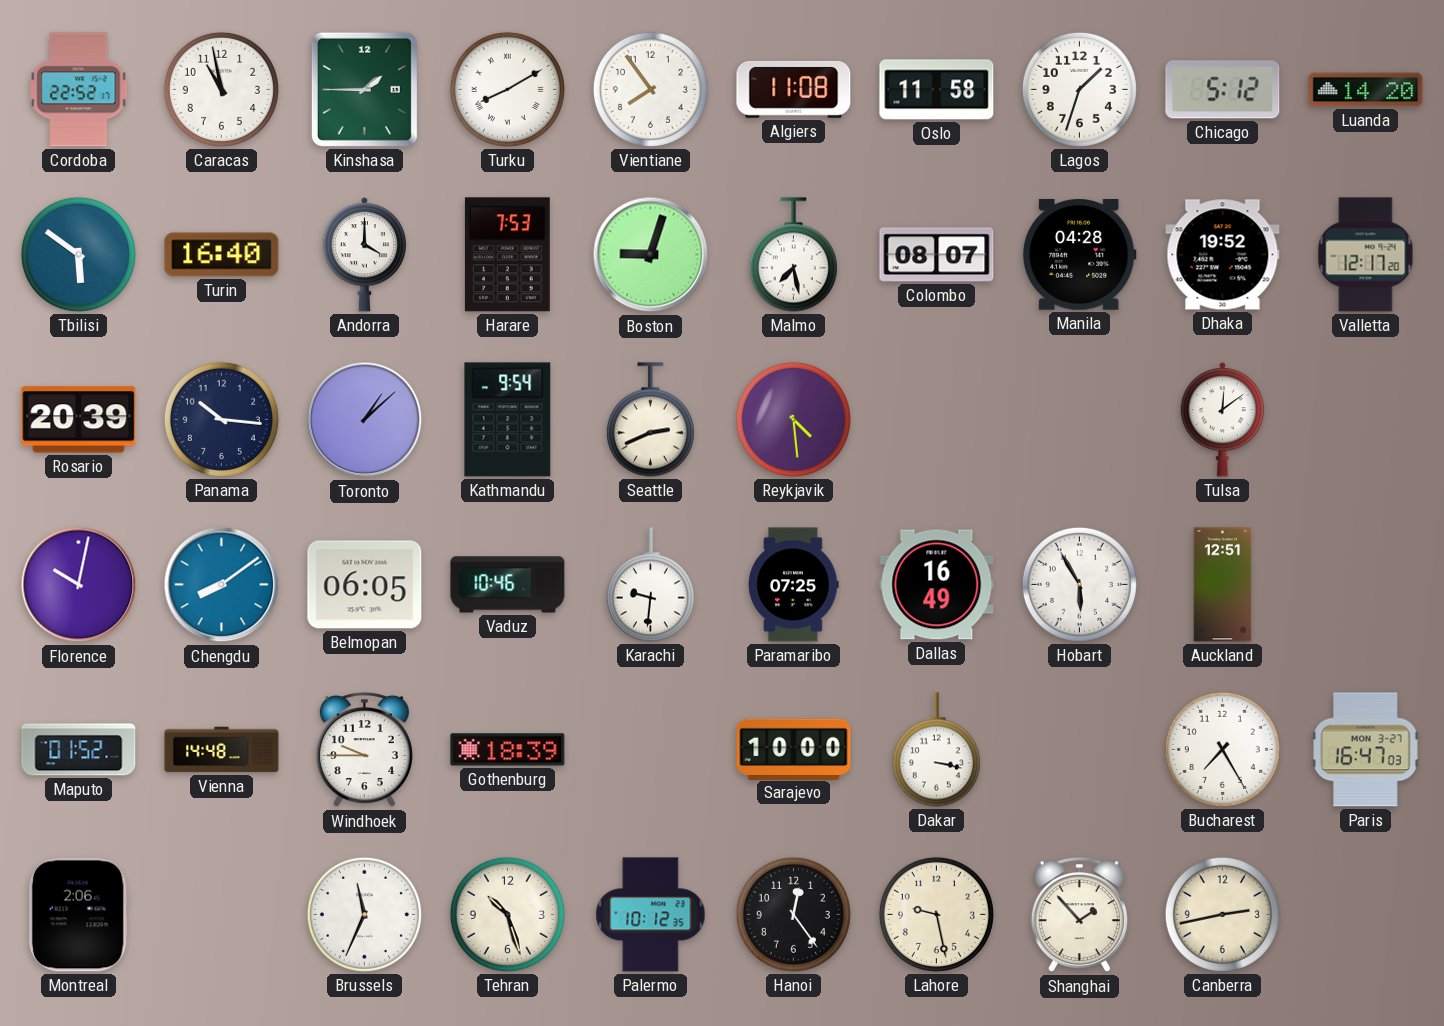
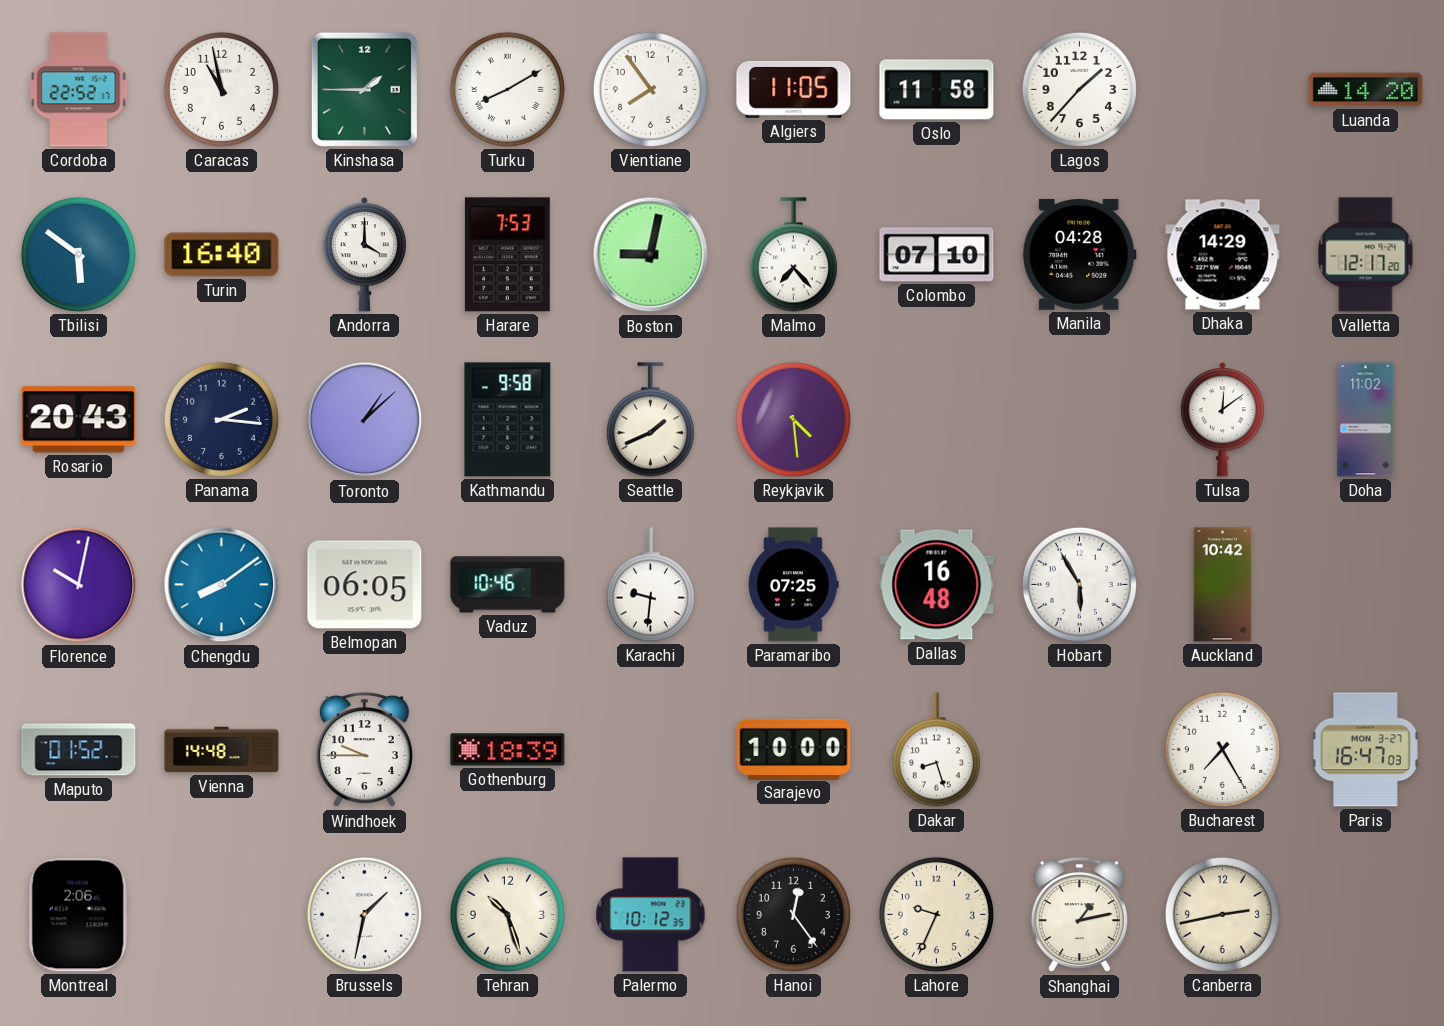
Algiers: 11:08 -> 11:05 (794, 89)
Lagos: 1:33 -> 1:37 (1079, 89)
Chicago: 5:12 -> none (1223, 90)
Boston: 9:03 -> 9:02 (651, 255)
Malmo: 7:28 -> 7:23 (793, 255)
Colombo: 08:07 -> 07:10 (937, 255)
Dhaka: 19:52 -> 14:29 (1223, 255)
Rosario: 20:39 -> 20:43 (79, 420)
Panama: 10:16 -> 2:16 (221, 419)
Kathmandu: 9:54 -> 9:58 (508, 420)
Seattle: 2:41 -> 1:41 (650, 420)
Doha: none -> 11:02 (1366, 420)
Dallas: 16:49 -> 16:48 (937, 585)
Auckland: 12:51 -> 10:42 (1223, 585)
Dakar: 3:17 -> 8:27 (936, 750)
Brussels: 11:34 -> 1:32 (364, 914)
Lahore: 9:28 -> 9:34 (936, 914)
Shanghai: 1:53 -> 1:13 (1079, 915)
